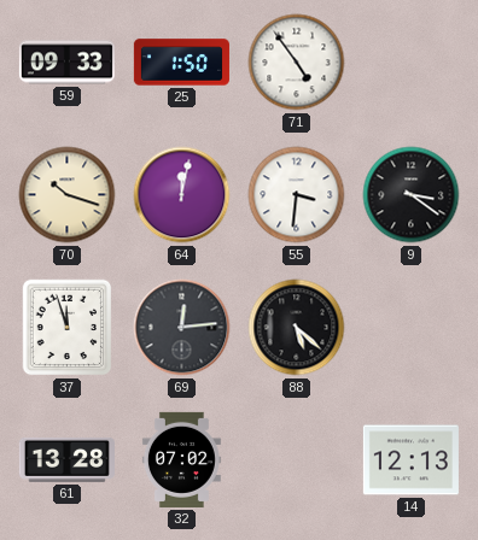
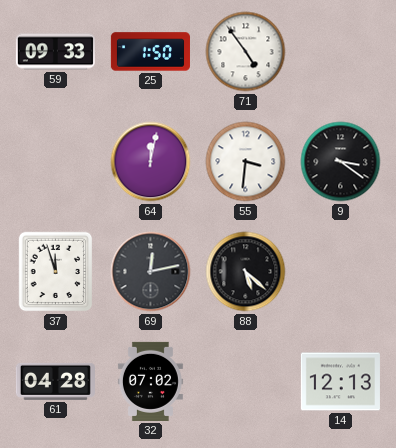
70: 10:18 -> none (68, 195)
69: 12:14 -> 12:13 (151, 272)
61: 13:28 -> 04:28 (55, 381)
